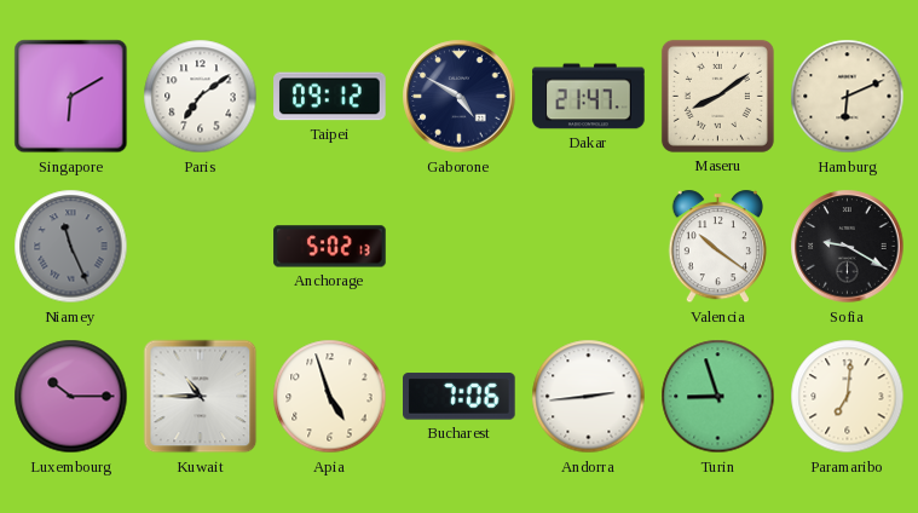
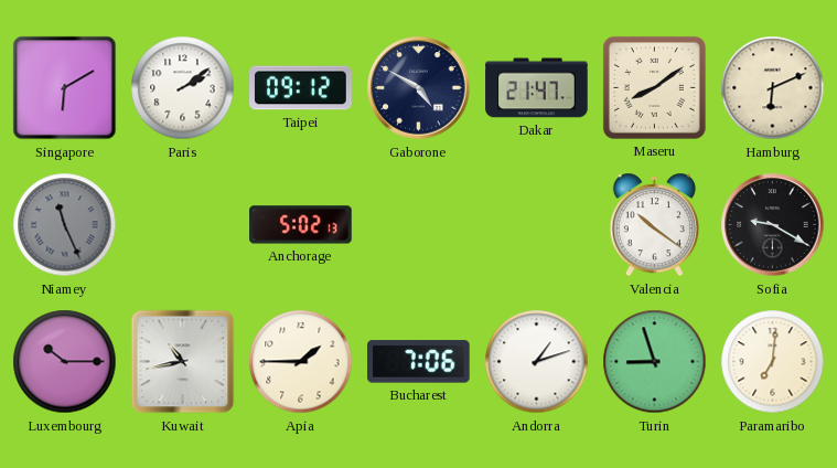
Paris: 7:09 -> 2:09 (183, 88)
Kuwait: 10:45 -> 10:43 (183, 362)
Apia: 4:57 -> 1:45 (301, 362)
Andorra: 2:44 -> 1:12 (537, 362)
